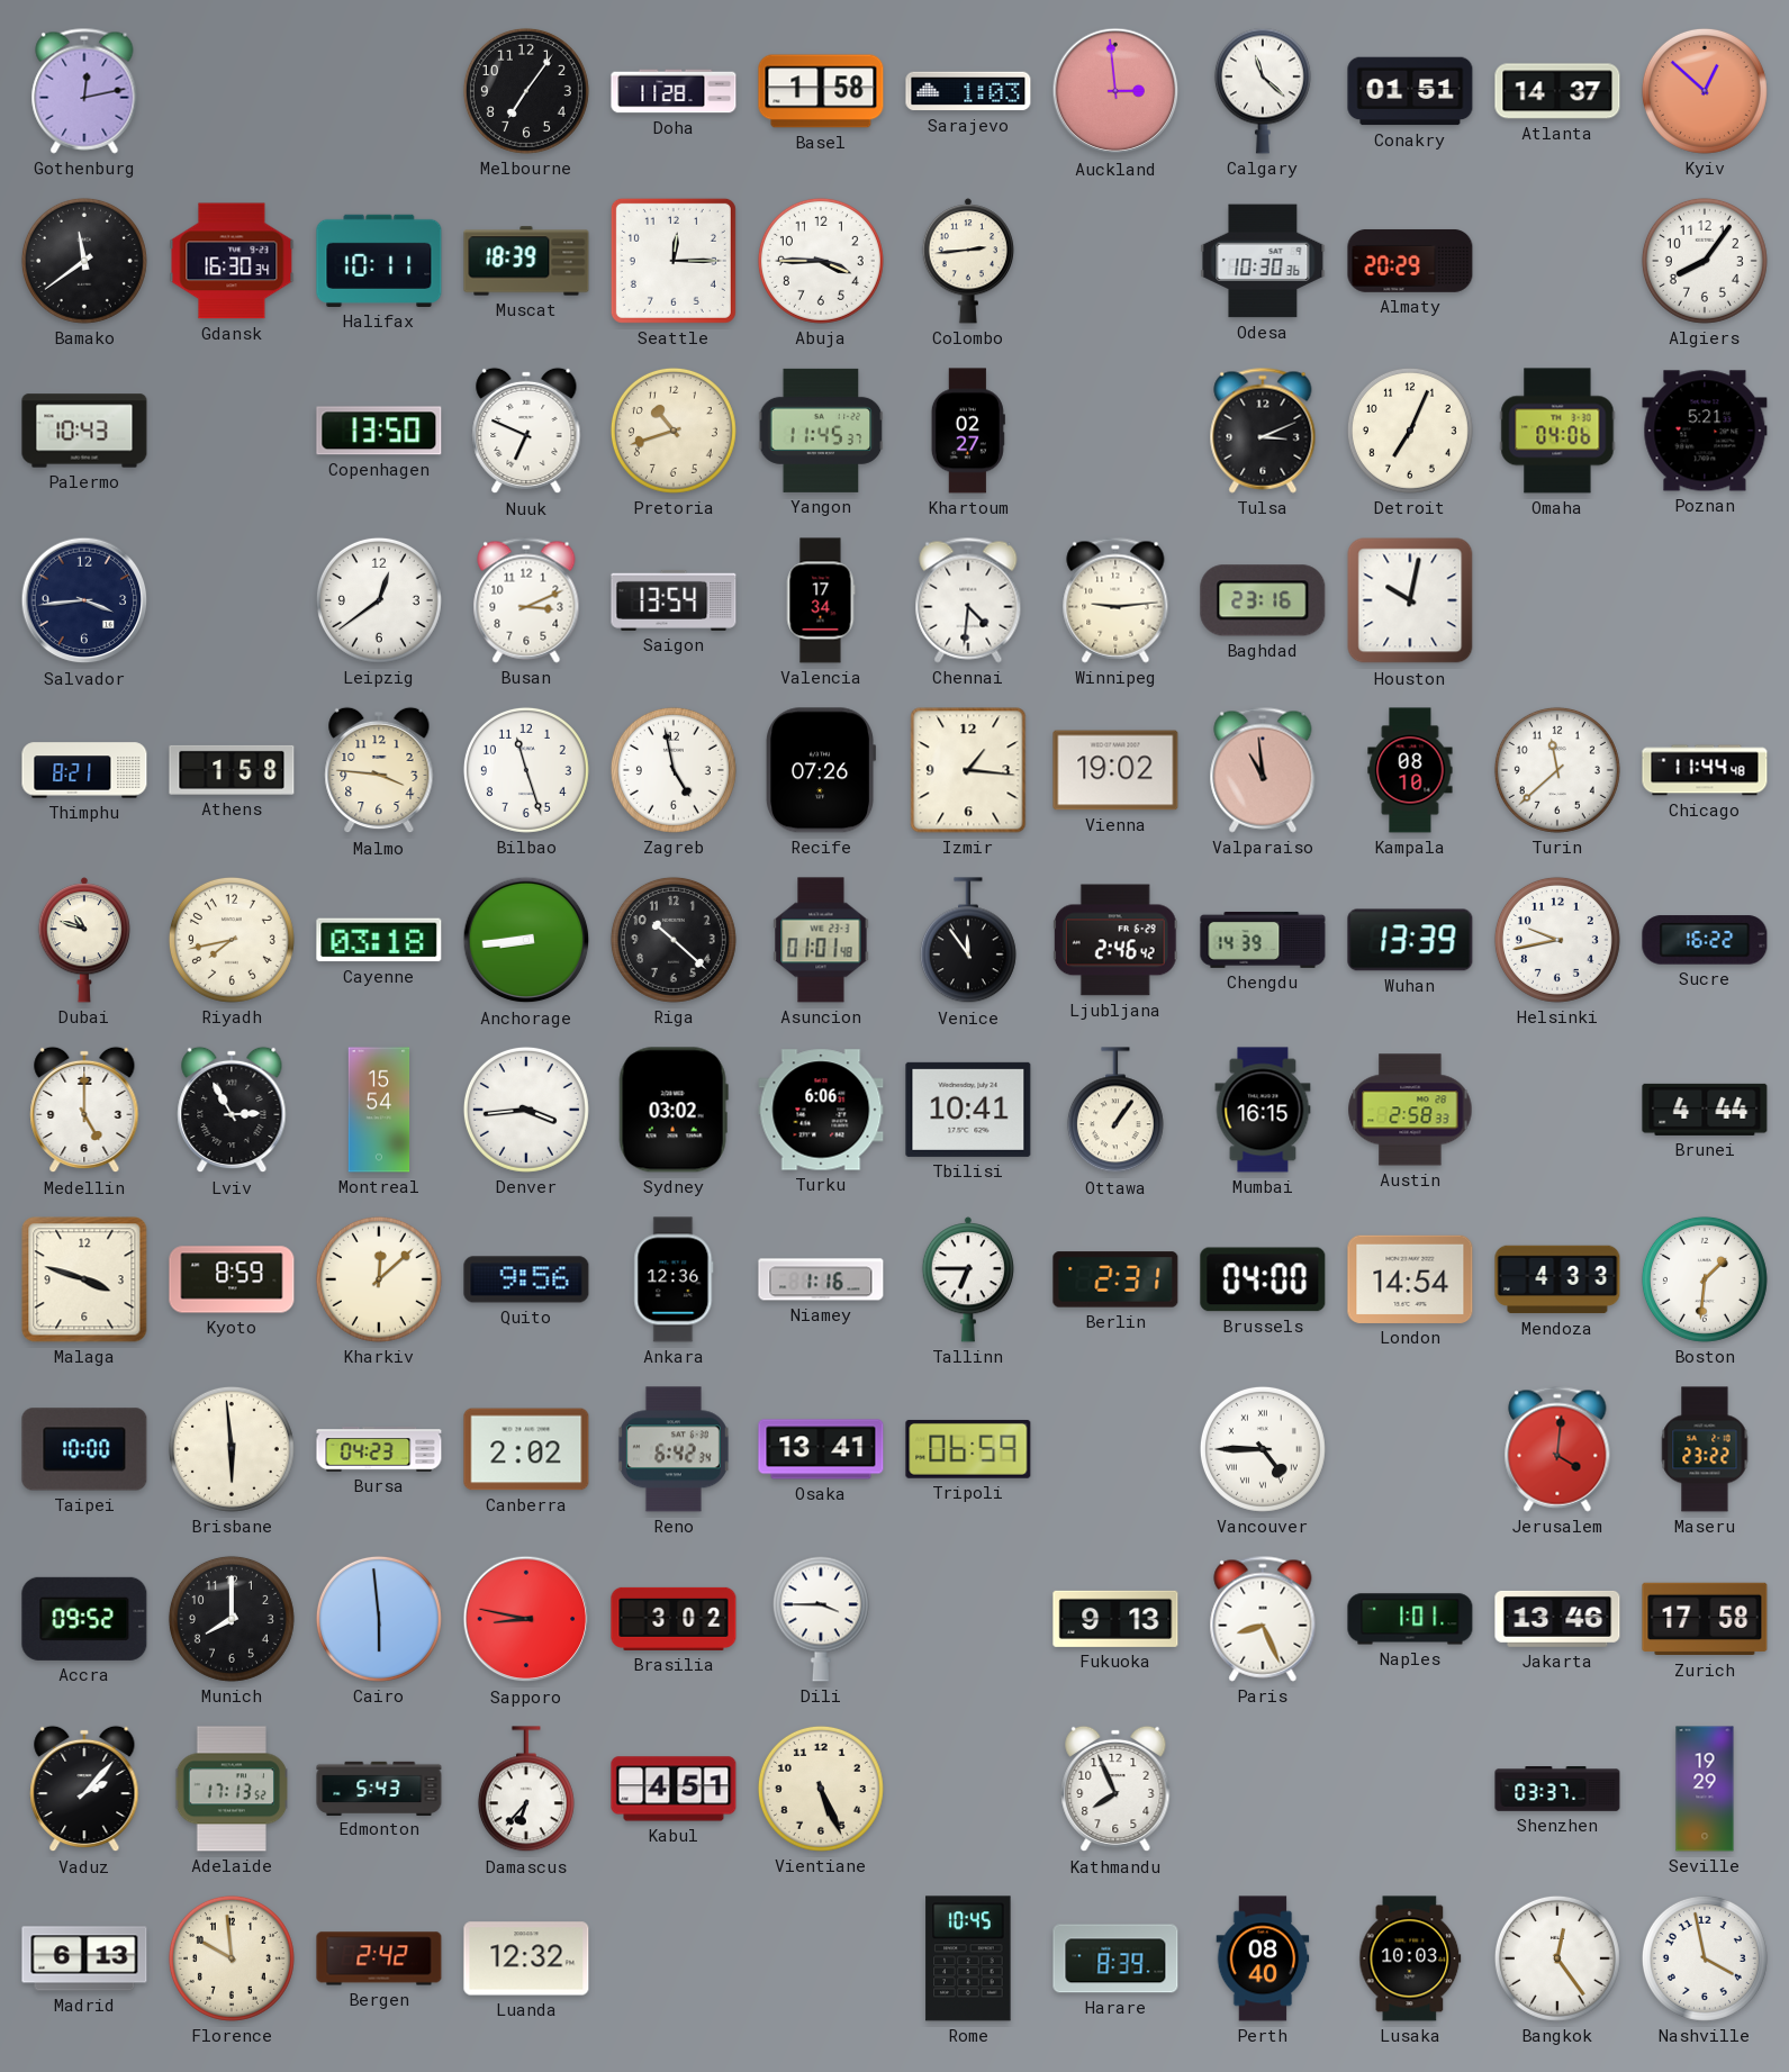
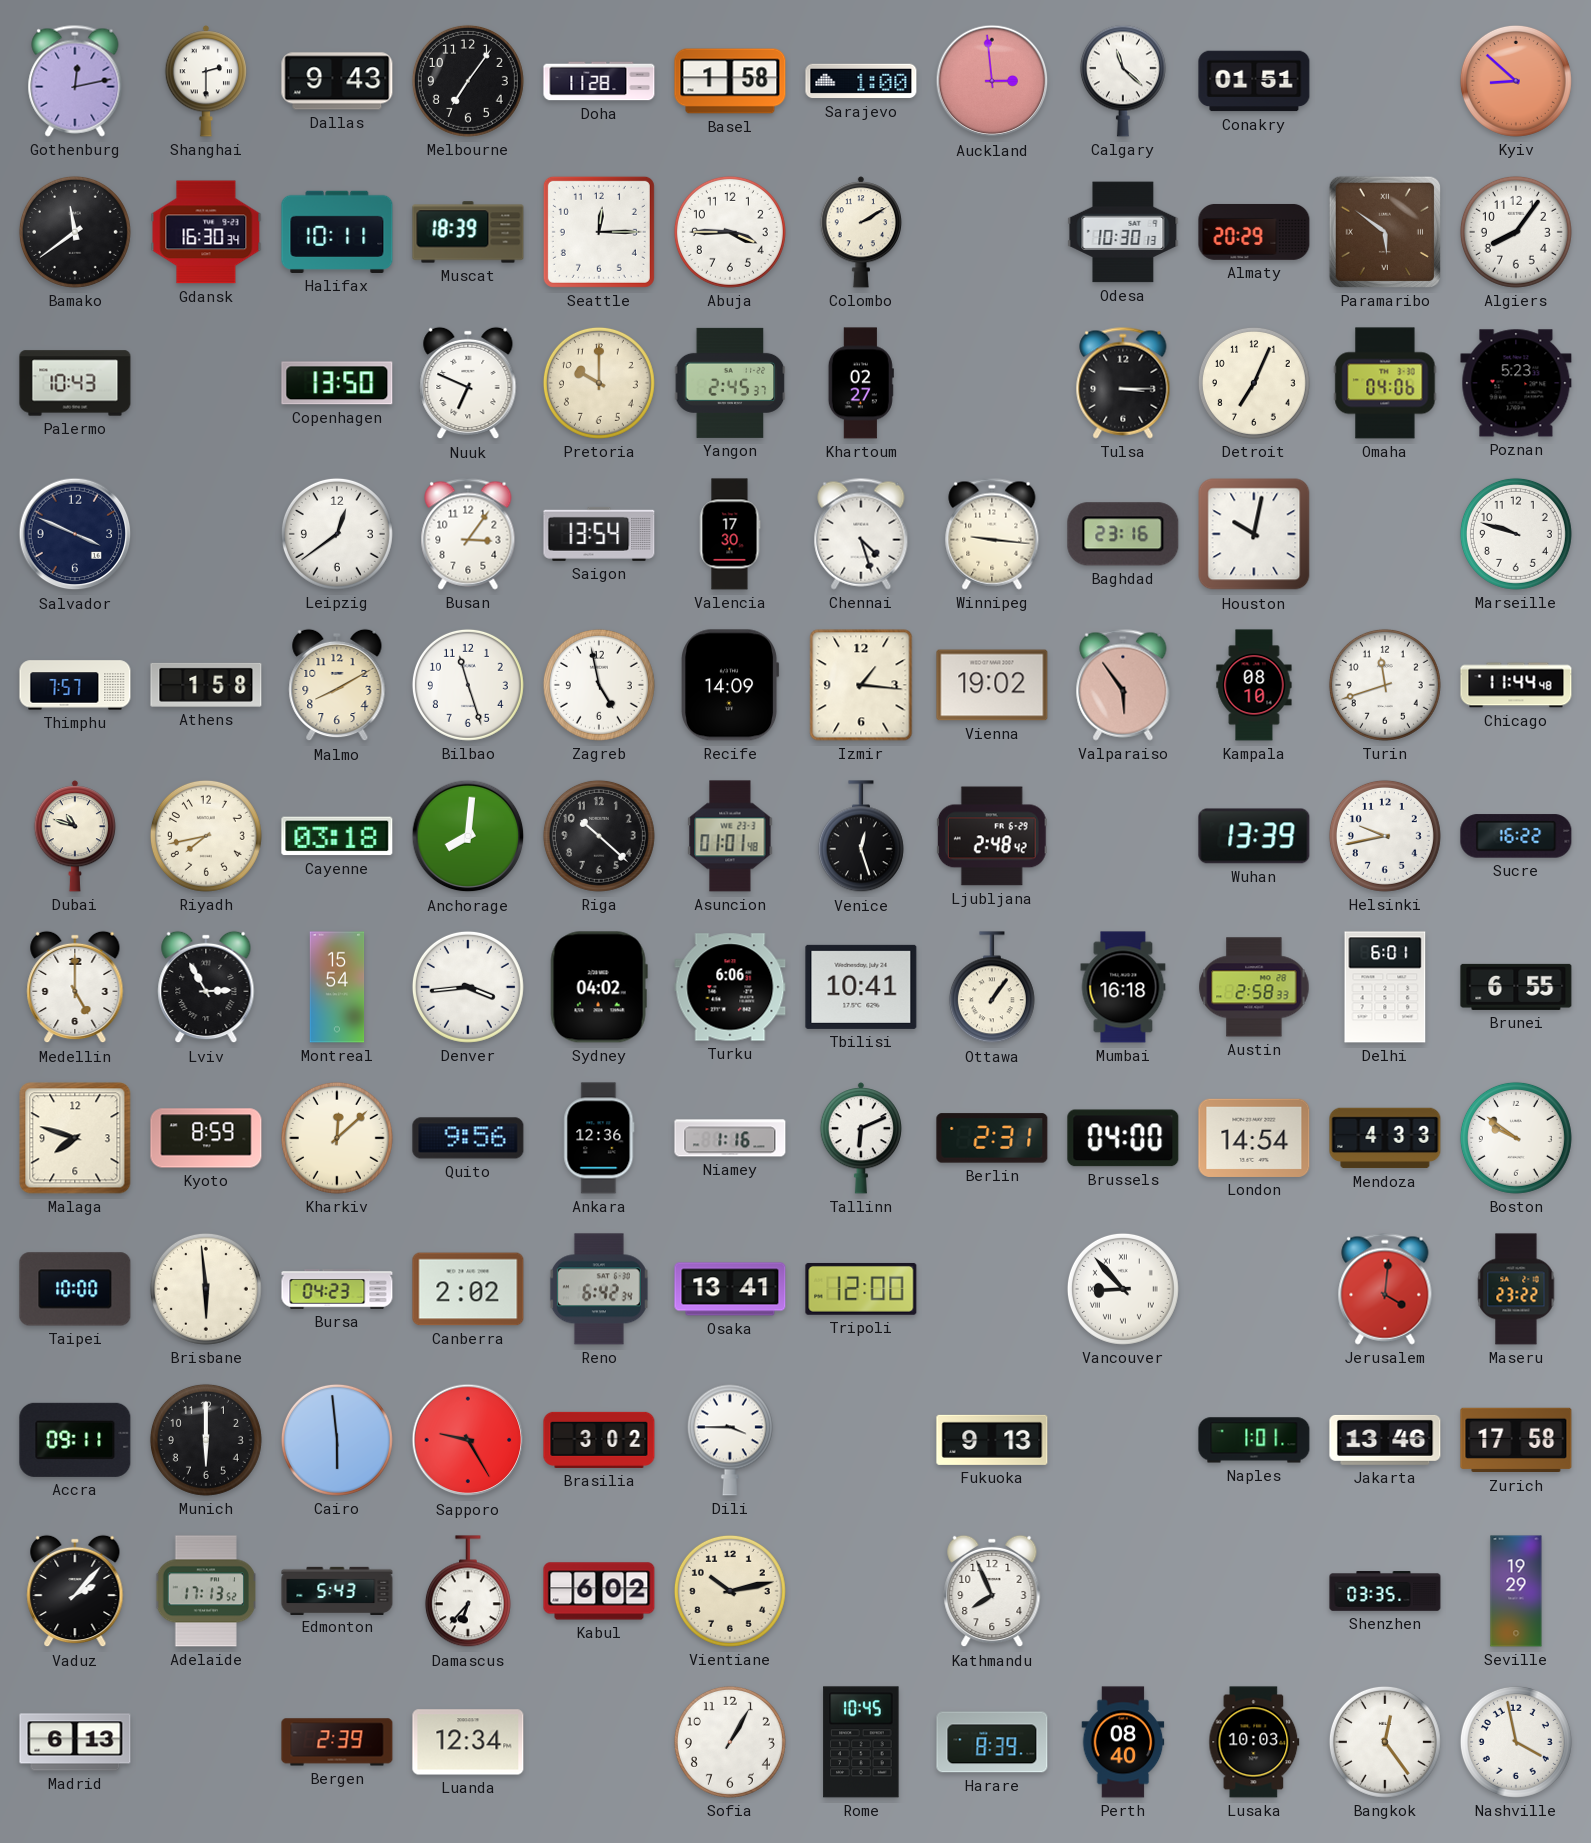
Shanghai: none -> 2:30 (205, 81)
Dallas: none -> 9:43 (337, 81)
Sarajevo: 1:03 -> 1:00 (861, 81)
Atlanta: 14:37 -> none (1557, 91)
Kyiv: 12:52 -> 8:52 (1516, 81)
Colombo: 2:44 -> 2:10 (860, 232)
Odesa: 10:30:36 -> 10:30:13 (1123, 232)
Paramaribo: none -> 5:51 (1385, 232)
Pretoria: 10:42 -> 10:00 (599, 383)
Yangon: 11:45 -> 2:45 (730, 383)
Tulsa: 3:11 -> 3:15 (1123, 383)
Poznan: 5:21 -> 5:23 (1516, 383)
Salvador: 3:44 -> 3:49 (75, 534)
Busan: 3:11 -> 3:06 (468, 534)
Valencia: 17:34 -> 17:30 (730, 534)
Chennai: 4:31 -> 4:27 (861, 534)
Winnipeg: 9:14 -> 9:16 (992, 534)
Marseille: none -> 9:48 (1516, 534)
Thimphu: 8:21 -> 7:57 (75, 685)
Malmo: 3:46 -> 8:10 (337, 685)
Recife: 07:26 -> 14:09 (730, 685)
Valparaiso: 10:59 -> 5:54 (1123, 685)
Turin: 11:38 -> 11:42 (1385, 685)
Anchorage: 8:44 -> 8:01 (468, 836)
Venice: 11:54 -> 12:27 (861, 837)
Ljubljana: 2:46 -> 2:48 (992, 836)
Chengdu: 14:39 -> none (1263, 940)
Sydney: 03:02 -> 04:02 (599, 987)
Mumbai: 16:15 -> 16:18 (1123, 987)
Delhi: none -> 6:01 (1385, 987)
Brunei: 4:44 -> 6:55 (1516, 987)
Malaga: 3:48 -> 7:48 (75, 1138)
Tallinn: 6:45 -> 6:11 (860, 1138)
Boston: 1:31 -> 9:51 (1516, 1138)
Tripoli: 06:59 -> 12:00 (861, 1289)
Vancouver: 4:45 -> 8:53 (1123, 1289)
Accra: 09:52 -> 09:11 (75, 1440)
Munich: 8:00 -> 6:00 (206, 1440)
Sapporo: 8:47 -> 9:25 (468, 1440)
Paris: 8:26 -> none (1263, 1619)
Kabul: 4:51 -> 6:02 (599, 1591)
Vientiane: 5:26 -> 10:13 (730, 1591)
Shenzhen: 03:37 -> 03:35 (1385, 1591)
Florence: 9:59 -> none (232, 1958)
Bergen: 2:42 -> 2:39 (337, 1742)
Luanda: 12:32 -> 12:34 (468, 1742)
Sofia: none -> 1:05 (730, 1742)
